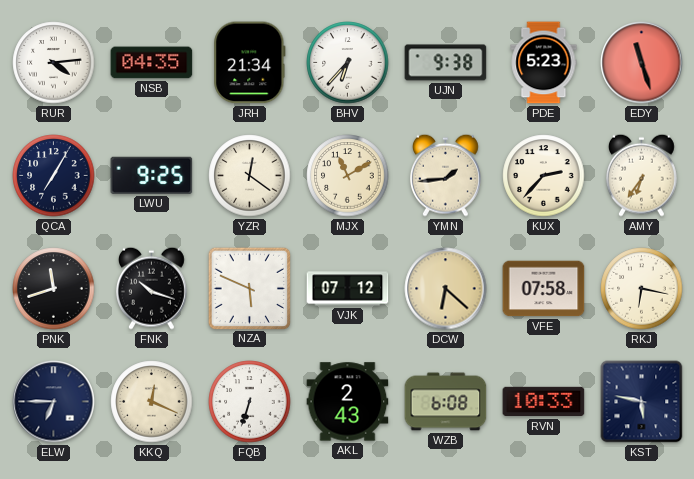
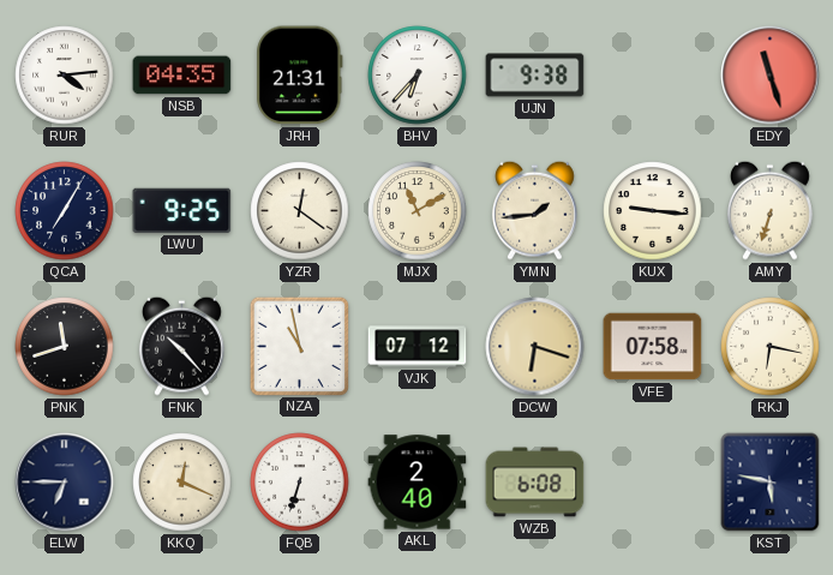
JRH: 21:34 -> 21:31 (300, 76)
PDE: 5:23 -> none (544, 63)
KUX: 2:37 -> 9:16 (653, 211)
AMY: 6:36 -> 6:33 (769, 210)
FNK: 10:18 -> 10:23 (181, 346)
NZA: 5:49 -> 10:58 (299, 346)
DCW: 6:22 -> 6:18 (535, 347)
AKL: 2:43 -> 2:40 (418, 483)
RVN: 10:33 -> none (544, 402)
